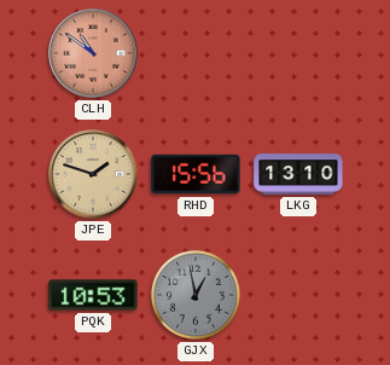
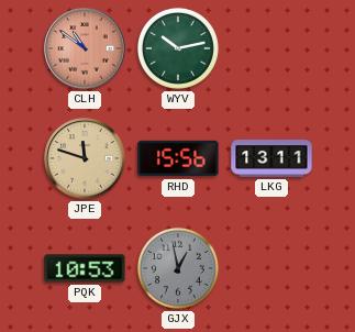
WYV: none -> 10:13 (178, 48)
JPE: 1:48 -> 11:48 (85, 158)
LKG: 13:10 -> 13:11 (271, 158)
